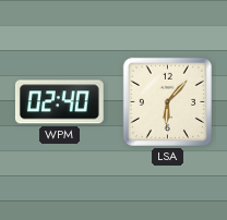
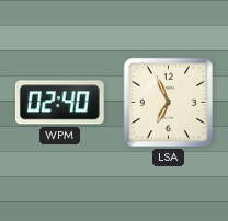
LSA: 6:07 -> 6:56 (168, 102)
